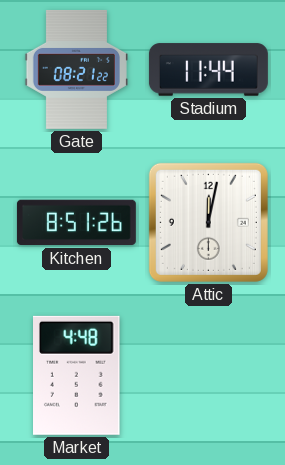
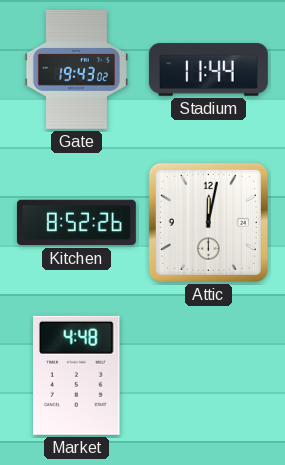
Gate: 08:21 -> 19:43 (76, 69)
Kitchen: 8:51 -> 8:52 (76, 223)
